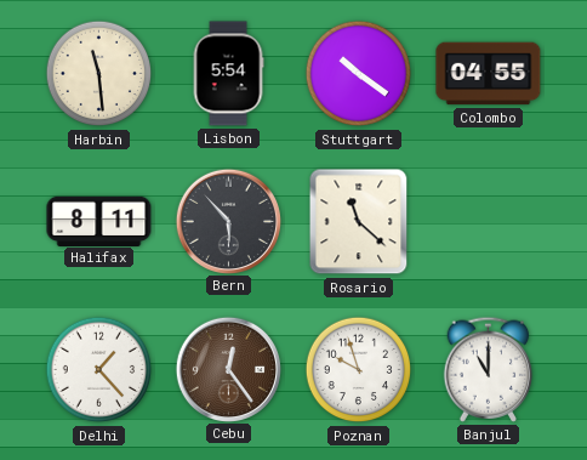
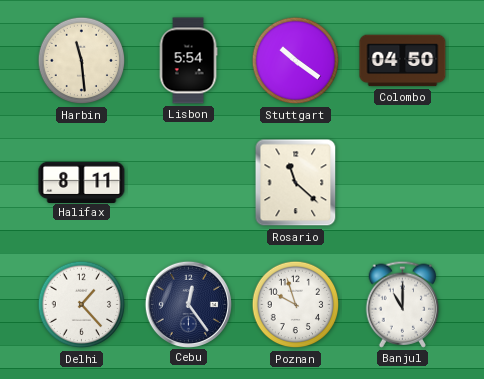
Colombo: 04:55 -> 04:50 (403, 61)
Bern: 5:53 -> none (228, 221)
Cebu dial: brown -> navy (188, 304)
